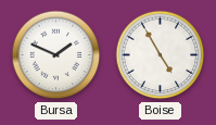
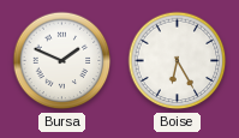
Boise: 4:55 -> 6:25 (178, 61)
